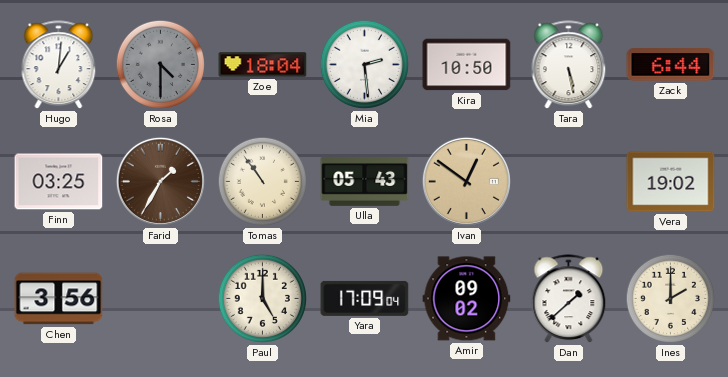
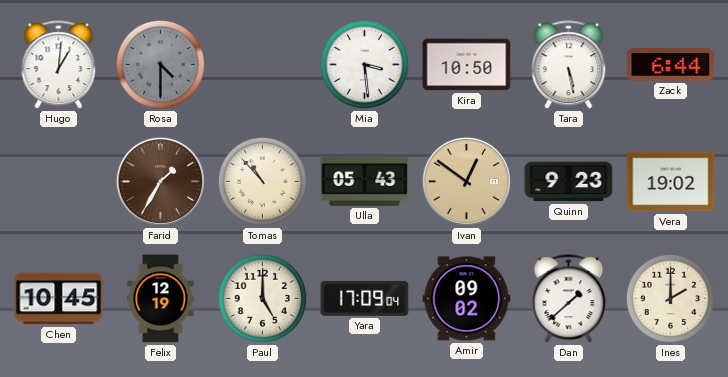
Zoe: 18:04 -> none (263, 65)
Mia: 2:29 -> 3:29 (364, 64)
Finn: 03:25 -> none (59, 182)
Tomas: 10:54 -> 10:53 (262, 181)
Quinn: none -> 9:23 (569, 182)
Chen: 3:56 -> 10:45 (59, 299)
Felix: none -> 12:19 (161, 299)
